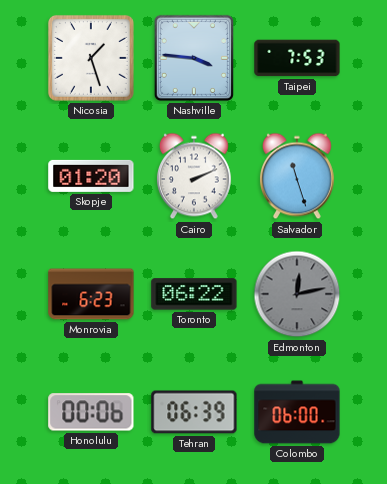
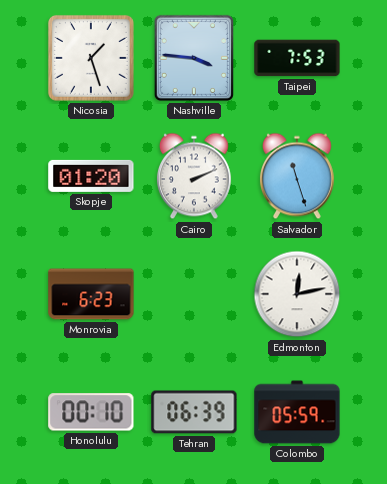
Toronto: 06:22 -> none (194, 294)
Edmonton dial: grey -> white (297, 294)
Honolulu: 00:06 -> 00:10 (91, 412)
Colombo: 06:00 -> 05:59 (297, 412)
